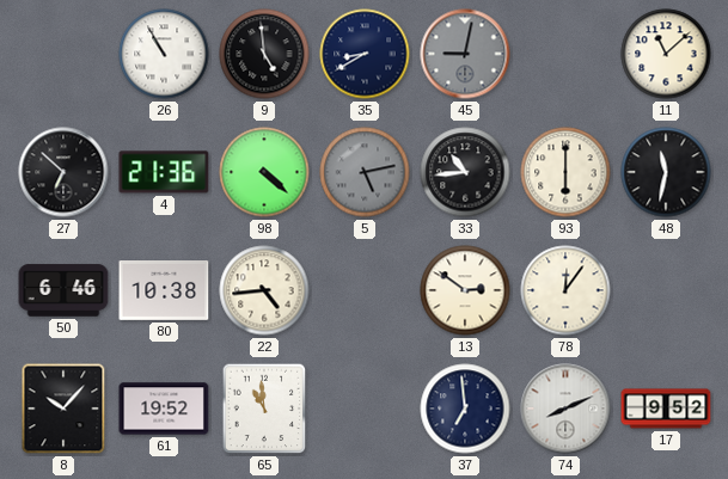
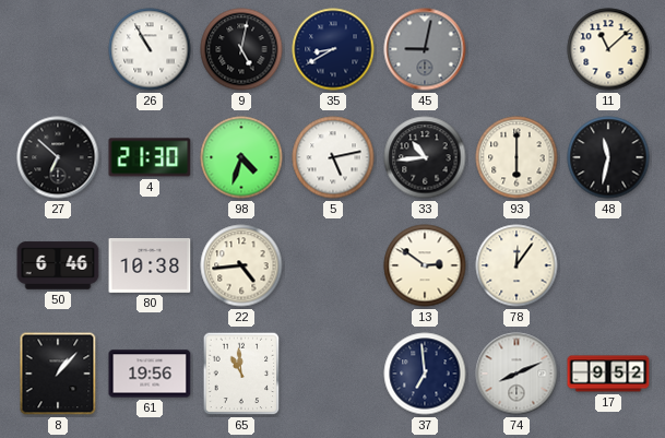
9: 4:59 -> 5:02 (241, 49)
4: 21:36 -> 21:30 (150, 157)
98: 4:22 -> 4:33 (241, 157)
5 dial: grey -> white (333, 157)
8: 10:07 -> 1:07 (58, 374)
61: 19:52 -> 19:56 (150, 374)
